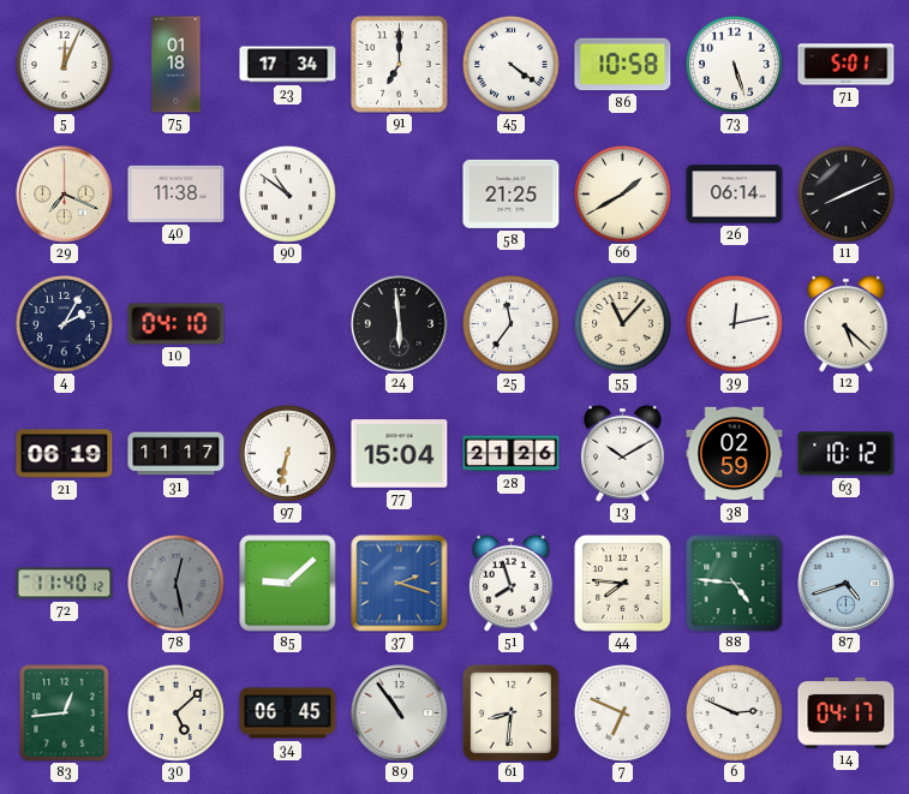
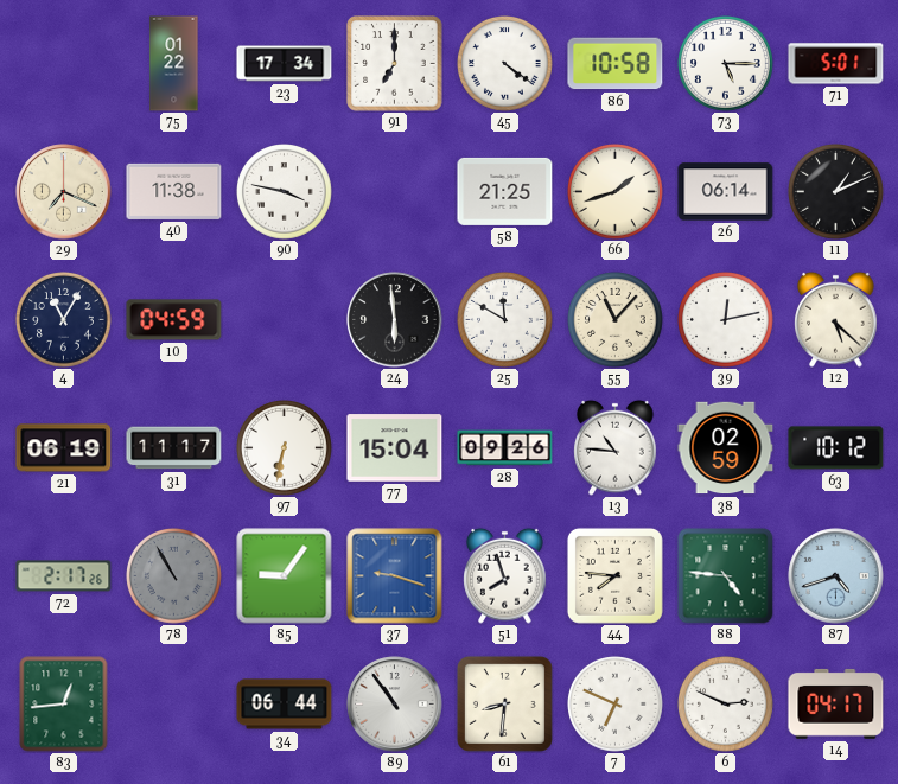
5: 12:04 -> none (65, 65)
75: 01:18 -> 01:22 (174, 64)
73: 5:27 -> 5:15 (726, 64)
90: 10:51 -> 3:47 (285, 192)
66: 1:40 -> 1:42 (616, 192)
11: 8:11 -> 1:11 (836, 192)
4: 2:05 -> 11:05 (64, 320)
10: 04:10 -> 04:59 (174, 320)
25: 11:36 -> 11:50 (505, 320)
28: 21:26 -> 09:26 (505, 448)
13: 10:10 -> 10:46 (616, 447)
72: 11:40 -> 2:17 (64, 576)
78: 12:28 -> 10:55 (174, 576)
85: 9:08 -> 9:06 (285, 576)
37: 2:18 -> 9:18 (395, 576)
30: 5:08 -> none (177, 714)
34: 06:45 -> 06:44 (285, 705)
